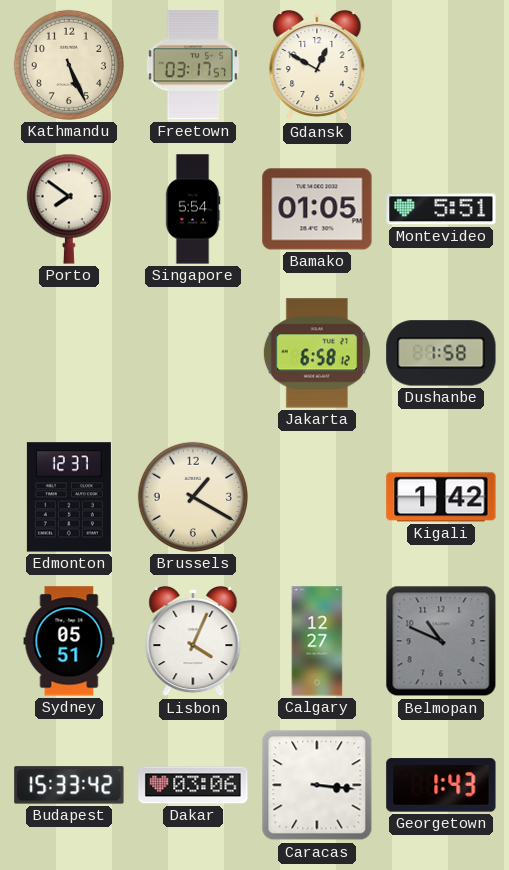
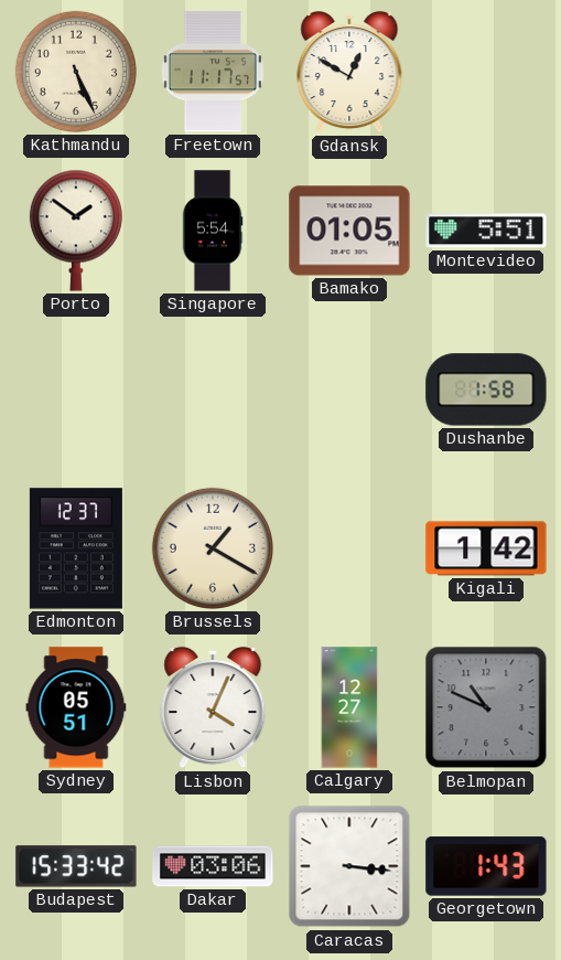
Freetown: 03:17 -> 11:17 (213, 72)
Porto: 7:51 -> 1:51 (76, 231)
Jakarta: 6:58 -> none (317, 353)
